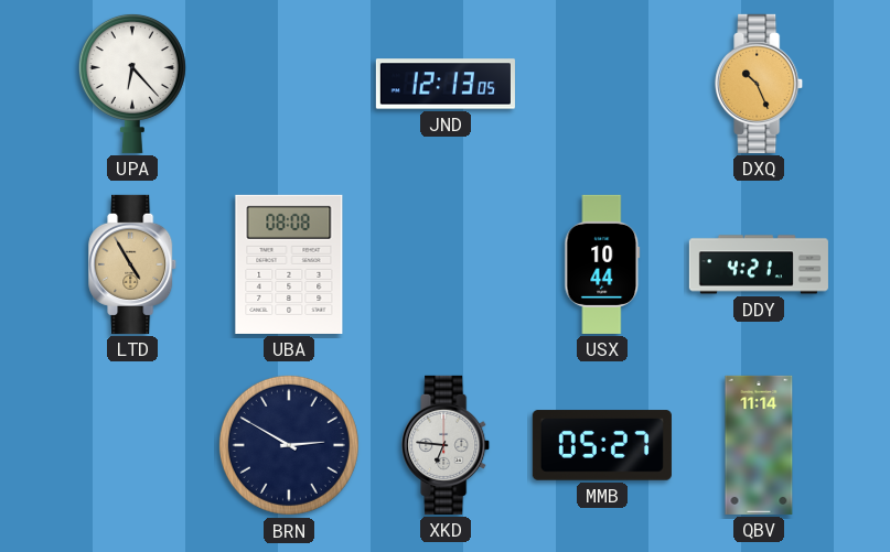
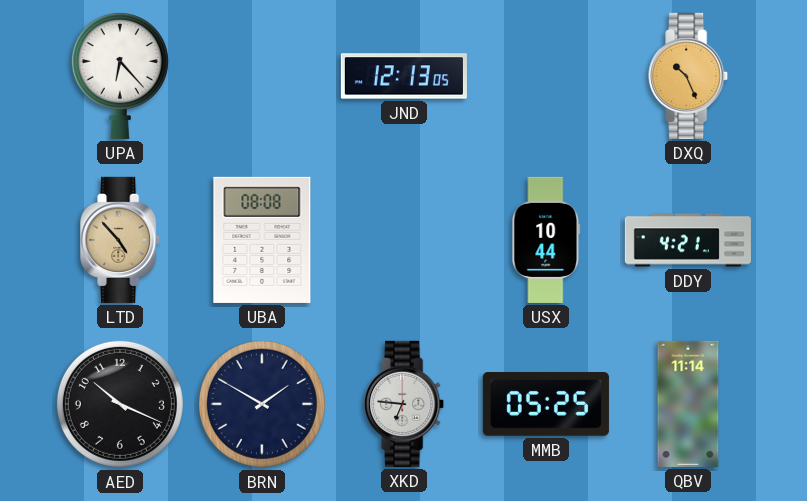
LTD: 4:55 -> 4:53 (121, 240)
AED: none -> 10:19 (120, 404)
BRN: 2:50 -> 1:50 (262, 404)
MMB: 05:27 -> 05:25 (546, 404)
